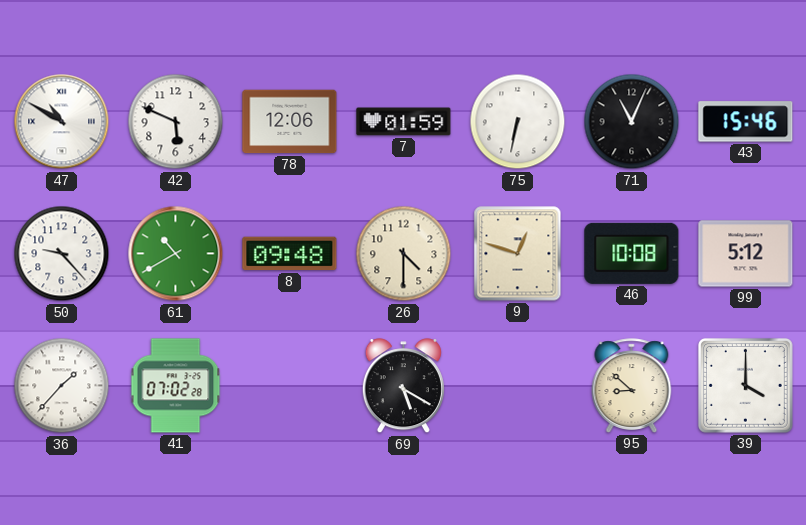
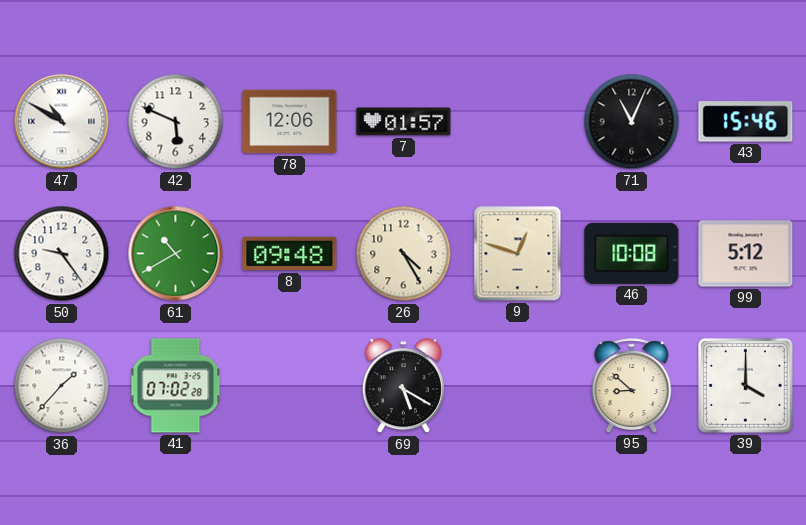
7: 01:59 -> 01:57 (404, 122)
75: 6:32 -> none (518, 122)
50: 9:23 -> 9:24 (62, 254)
26: 4:30 -> 4:25 (404, 254)
